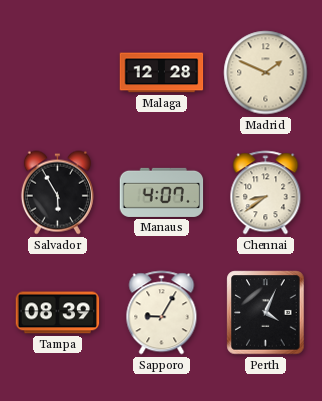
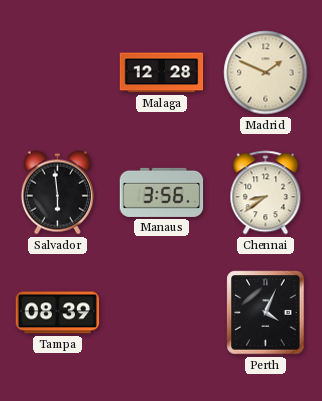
Salvador: 5:55 -> 5:59 (57, 193)
Manaus: 4:07 -> 3:56 (162, 192)
Sapporo: 9:05 -> none (162, 313)
